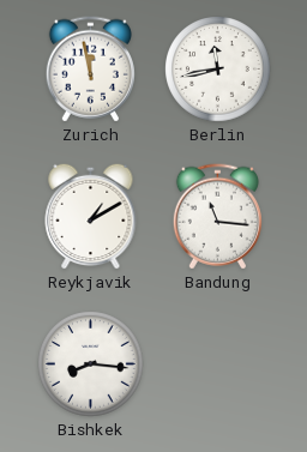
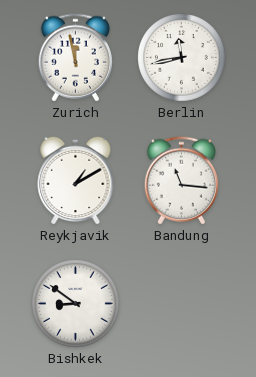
Bishkek: 8:16 -> 8:51 (76, 304)
